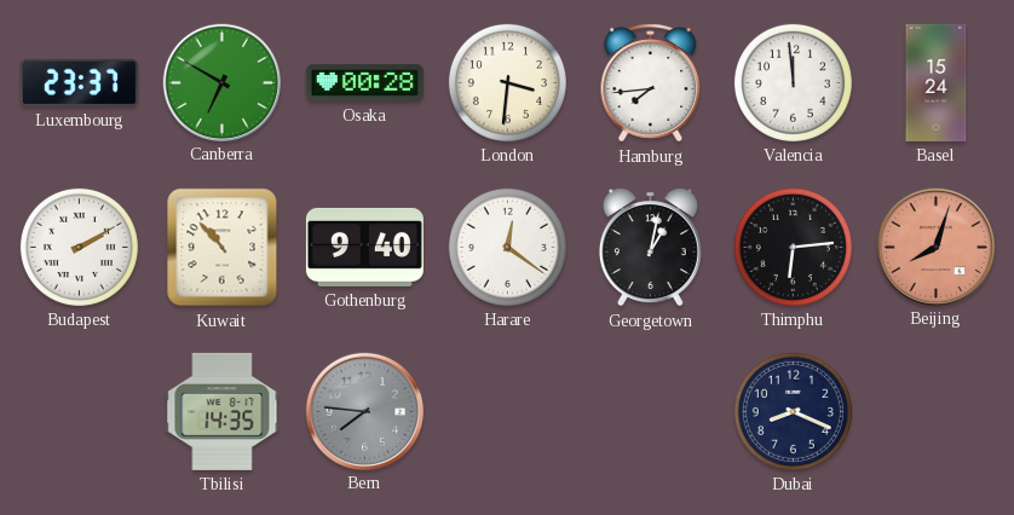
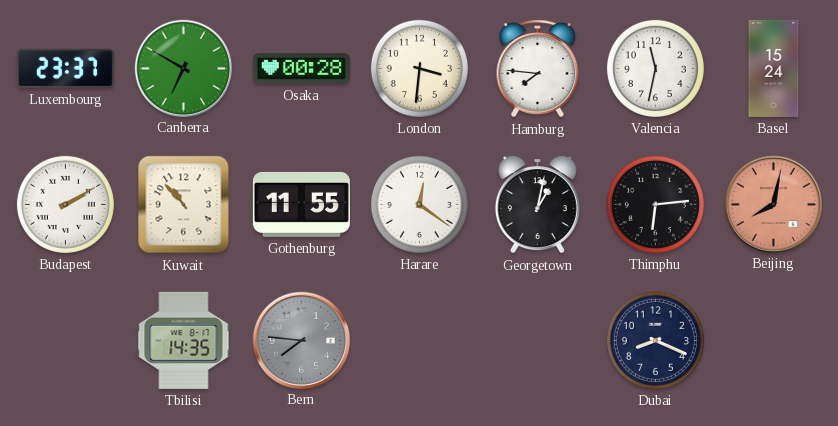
Hamburg: 7:44 -> 7:46 (538, 69)
Valencia: 11:59 -> 11:32 (655, 68)
Gothenburg: 9:40 -> 11:55 (301, 204)
Beijing: 8:03 -> 8:02 (773, 204)
